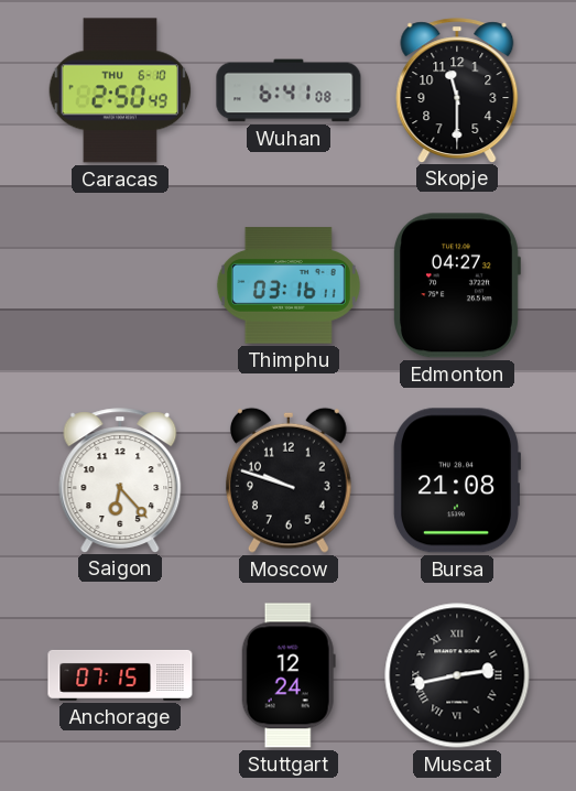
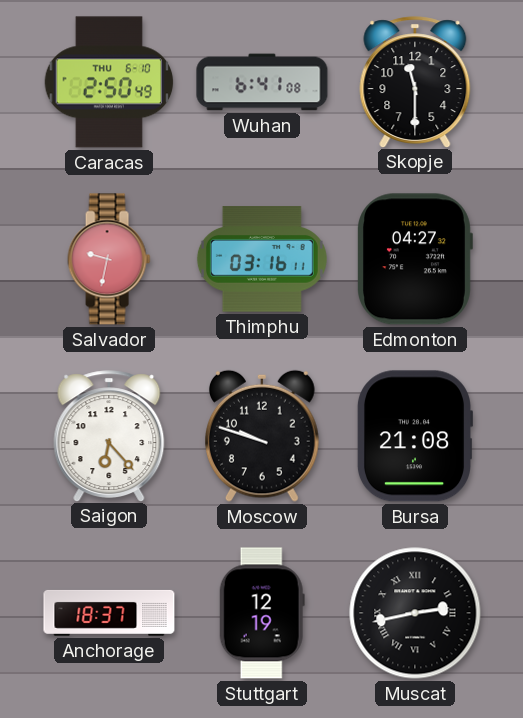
Salvador: none -> 9:32 (109, 259)
Anchorage: 07:15 -> 18:37 (109, 613)
Stuttgart: 12:24 -> 12:19 (262, 613)
